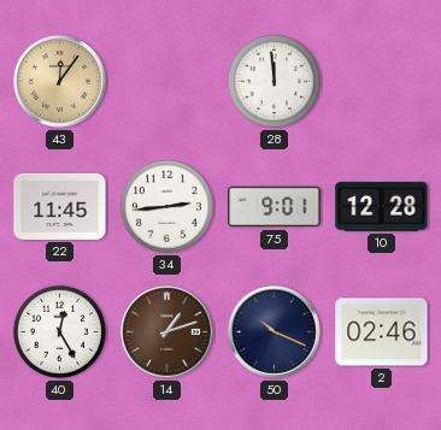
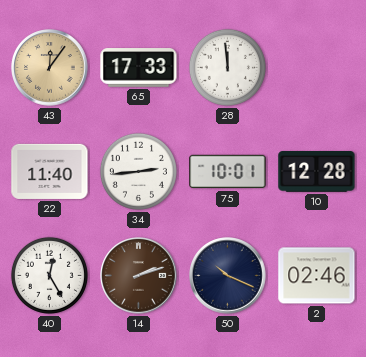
65: none -> 17:33 (139, 68)
22: 11:45 -> 11:40 (50, 171)
75: 9:01 -> 10:01 (228, 172)
14: 1:12 -> 2:12 (139, 276)
